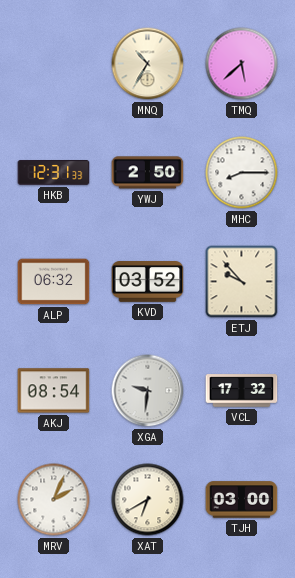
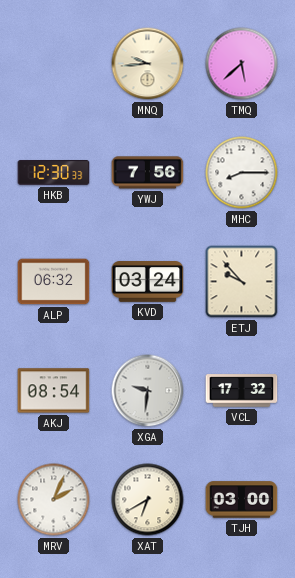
MNQ: 10:35 -> 9:44 (148, 64)
HKB: 12:31 -> 12:30 (54, 173)
YWJ: 2:50 -> 7:56 (148, 173)
KVD: 03:52 -> 03:24 (148, 282)
